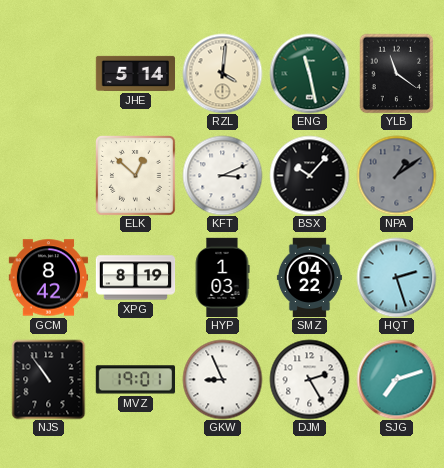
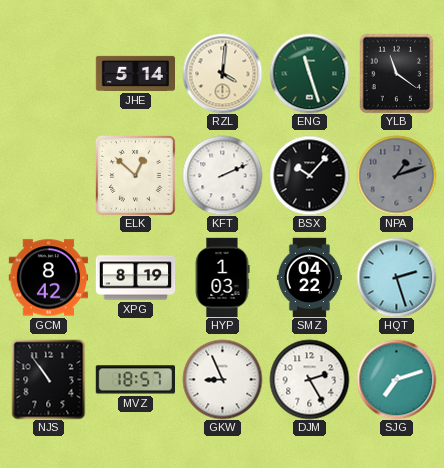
ENG: 11:28 -> 11:27 (309, 73)
KFT: 3:11 -> 2:11 (222, 175)
NPA: 1:09 -> 1:12 (396, 175)
MVZ: 19:01 -> 18:57 (135, 380)
